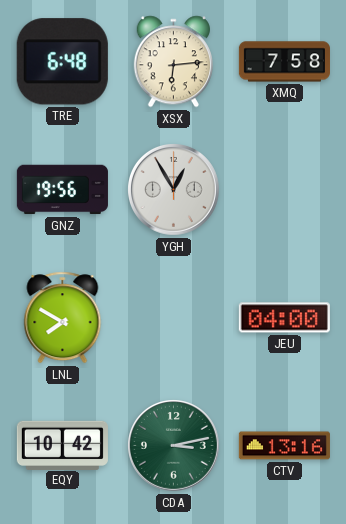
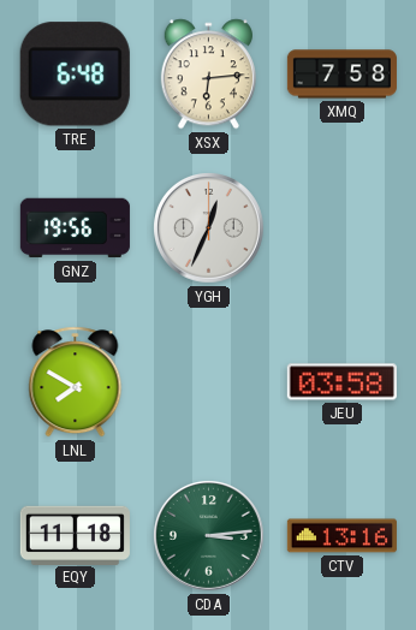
YGH: 12:55 -> 12:34 (209, 228)
JEU: 04:00 -> 03:58 (341, 382)
EQY: 10:42 -> 11:18 (75, 535)
CDA: 3:13 -> 3:14 (209, 536)
